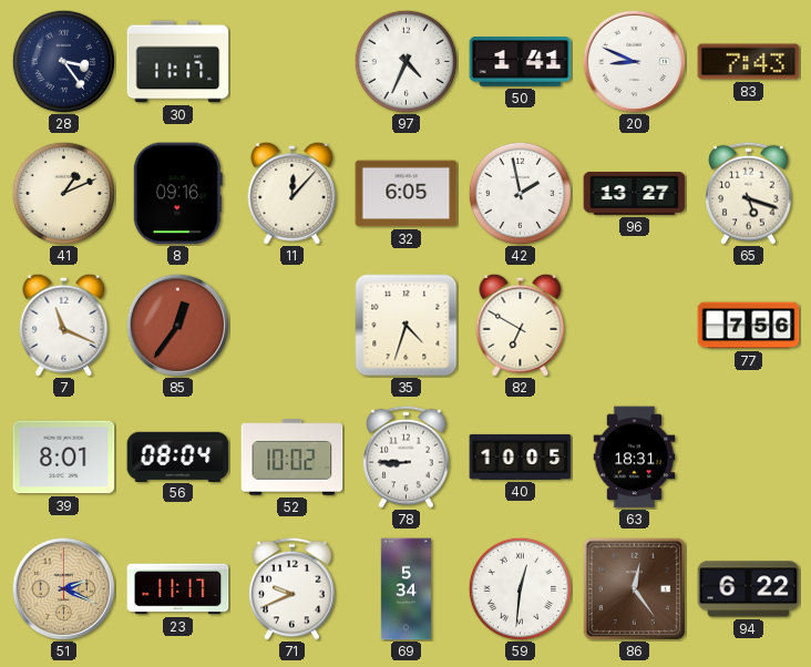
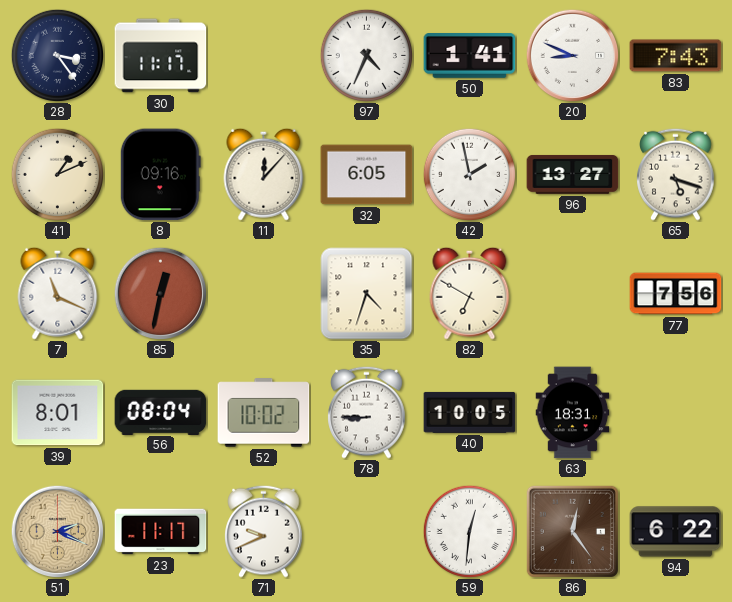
85: 12:36 -> 12:32 (160, 293)
69: 5:34 -> none (405, 589)
